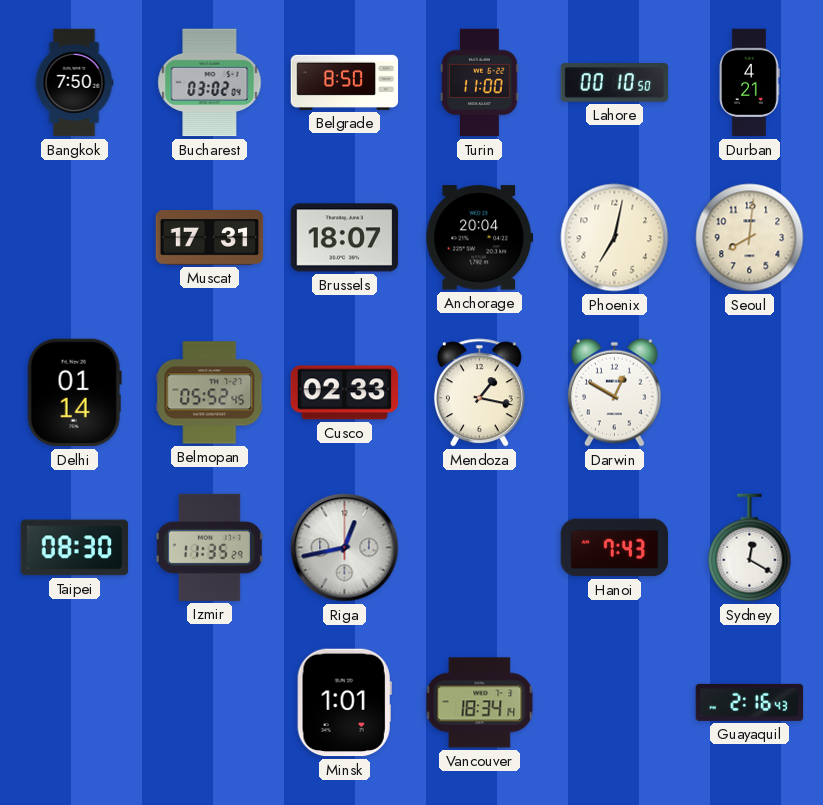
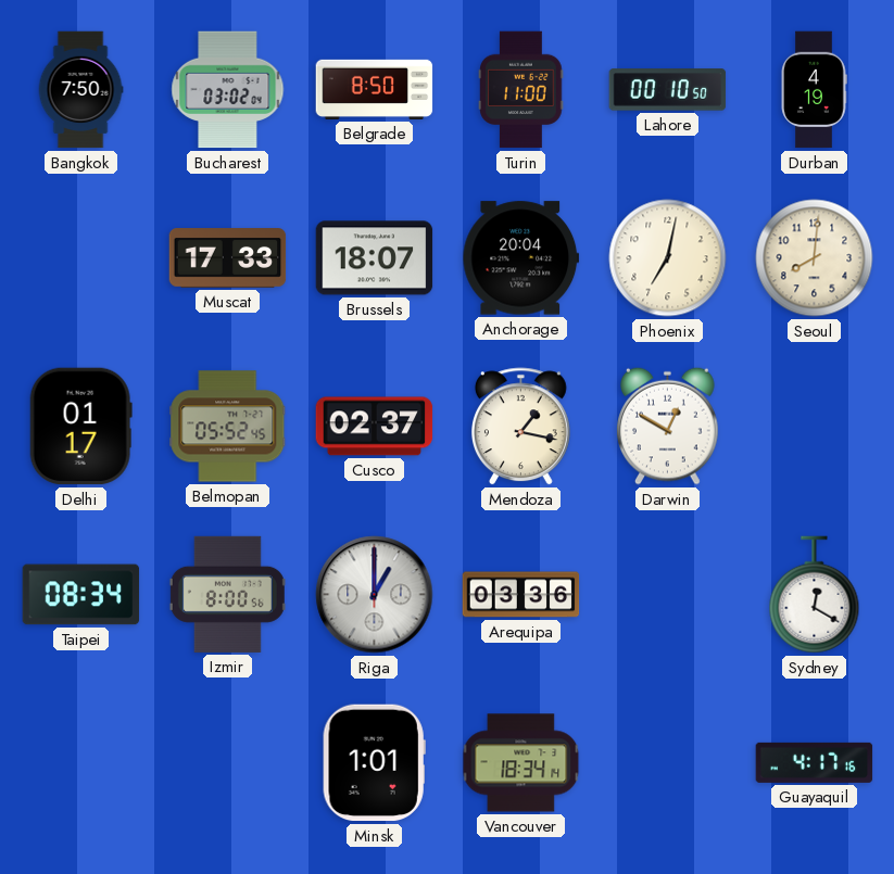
Durban: 4:21 -> 4:19 (814, 90)
Muscat: 17:31 -> 17:33 (228, 258)
Delhi: 01:14 -> 01:17 (80, 427)
Cusco: 02:33 -> 02:37 (375, 427)
Taipei: 08:30 -> 08:34 (81, 595)
Izmir: 11:35 -> 8:00 (227, 594)
Riga: 12:43 -> 1:00 (375, 595)
Arequipa: none -> 03:36 (521, 595)
Hanoi: 7:43 -> none (615, 548)
Guayaquil: 2:16 -> 4:17 (815, 762)
